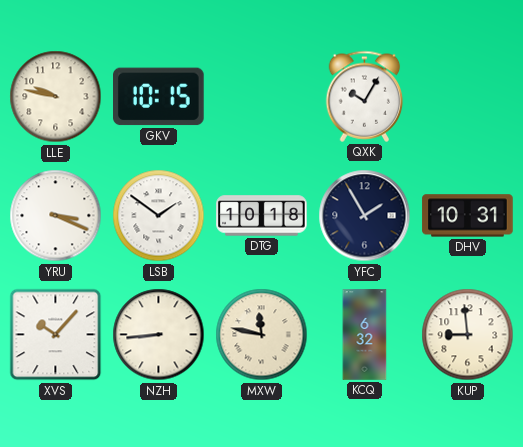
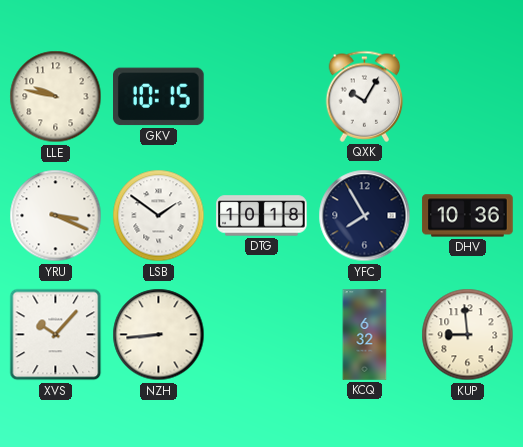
YFC: 1:55 -> 7:55 (365, 216)
DHV: 10:31 -> 10:36 (468, 216)
MXW: 11:47 -> none (262, 335)
